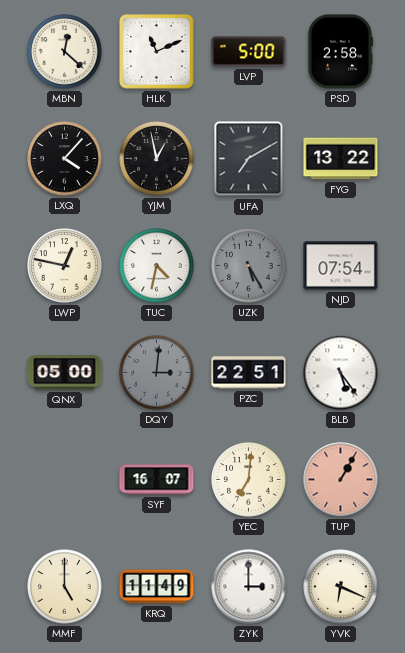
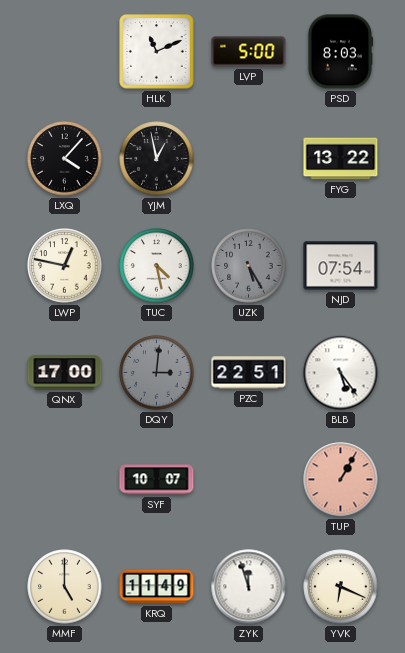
MBN: 12:22 -> none (65, 52)
PSD: 2:58 -> 8:03 (340, 52)
UFA: 7:10 -> none (249, 159)
TUC: 4:32 -> 4:28 (157, 266)
QNX: 05:00 -> 17:00 (65, 373)
SYF: 16:07 -> 10:07 (157, 480)
YEC: 7:01 -> none (249, 480)
ZYK: 3:00 -> 11:57 (249, 587)
